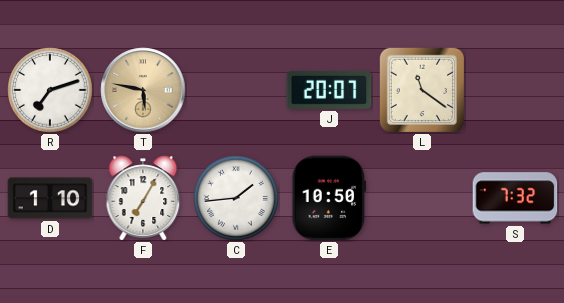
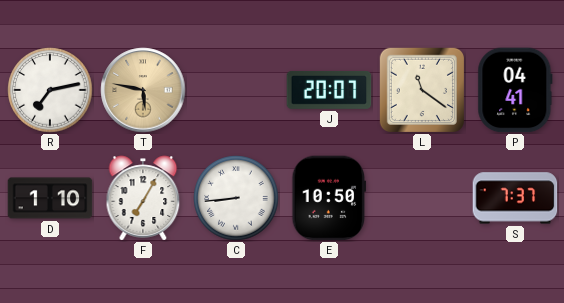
R: 7:12 -> 7:13 (50, 90)
P: none -> 04:41 (515, 90)
C: 1:44 -> 8:44 (236, 198)
S: 7:32 -> 7:37 (515, 198)
